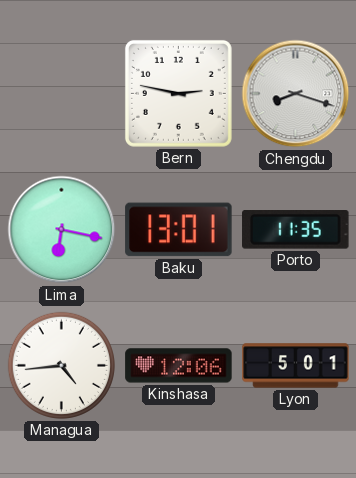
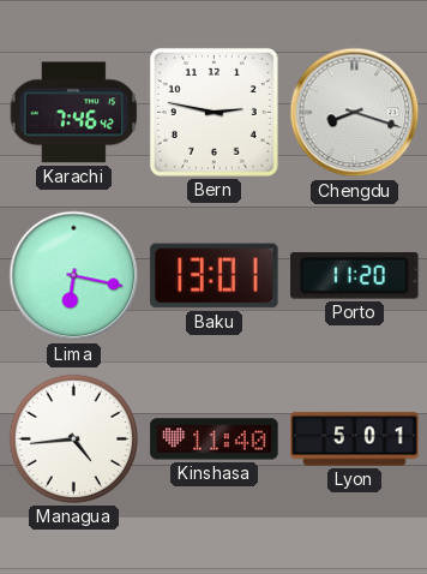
Karachi: none -> 7:46 (74, 113)
Porto: 11:35 -> 11:20 (355, 276)
Kinshasa: 12:06 -> 11:40 (215, 440)
